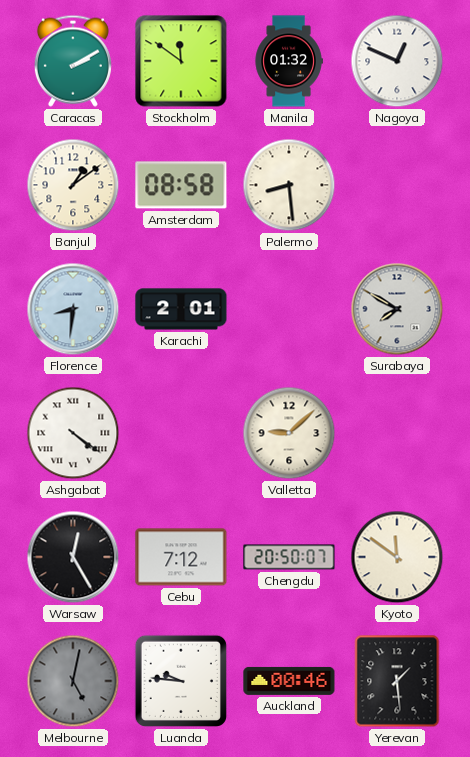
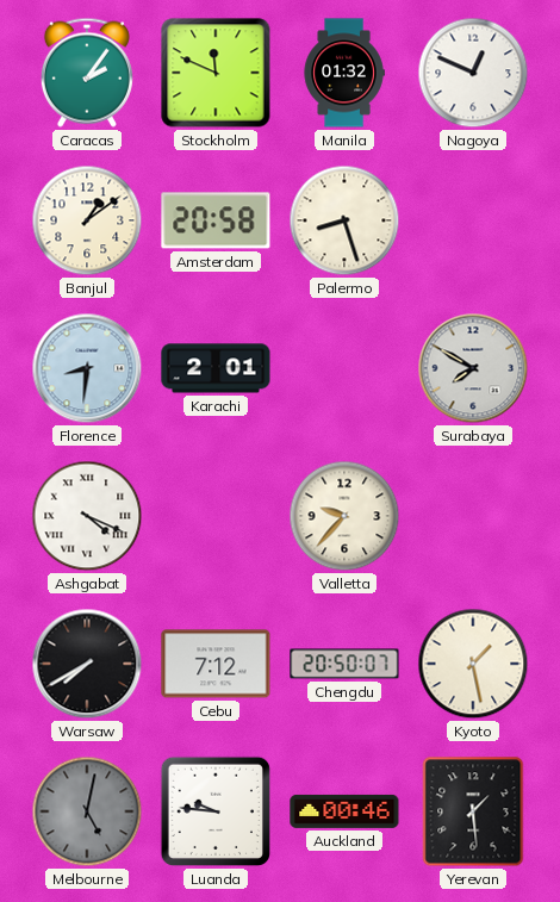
Caracas: 2:10 -> 2:06 (87, 73)
Stockholm: 11:51 -> 11:49 (216, 73)
Amsterdam: 08:58 -> 20:58 (216, 220)
Palermo: 8:29 -> 8:27 (344, 220)
Ashgabat: 4:21 -> 4:19 (87, 516)
Valletta: 9:08 -> 9:37 (344, 516)
Warsaw: 12:25 -> 7:40 (87, 664)
Kyoto: 11:51 -> 1:28 (473, 664)
